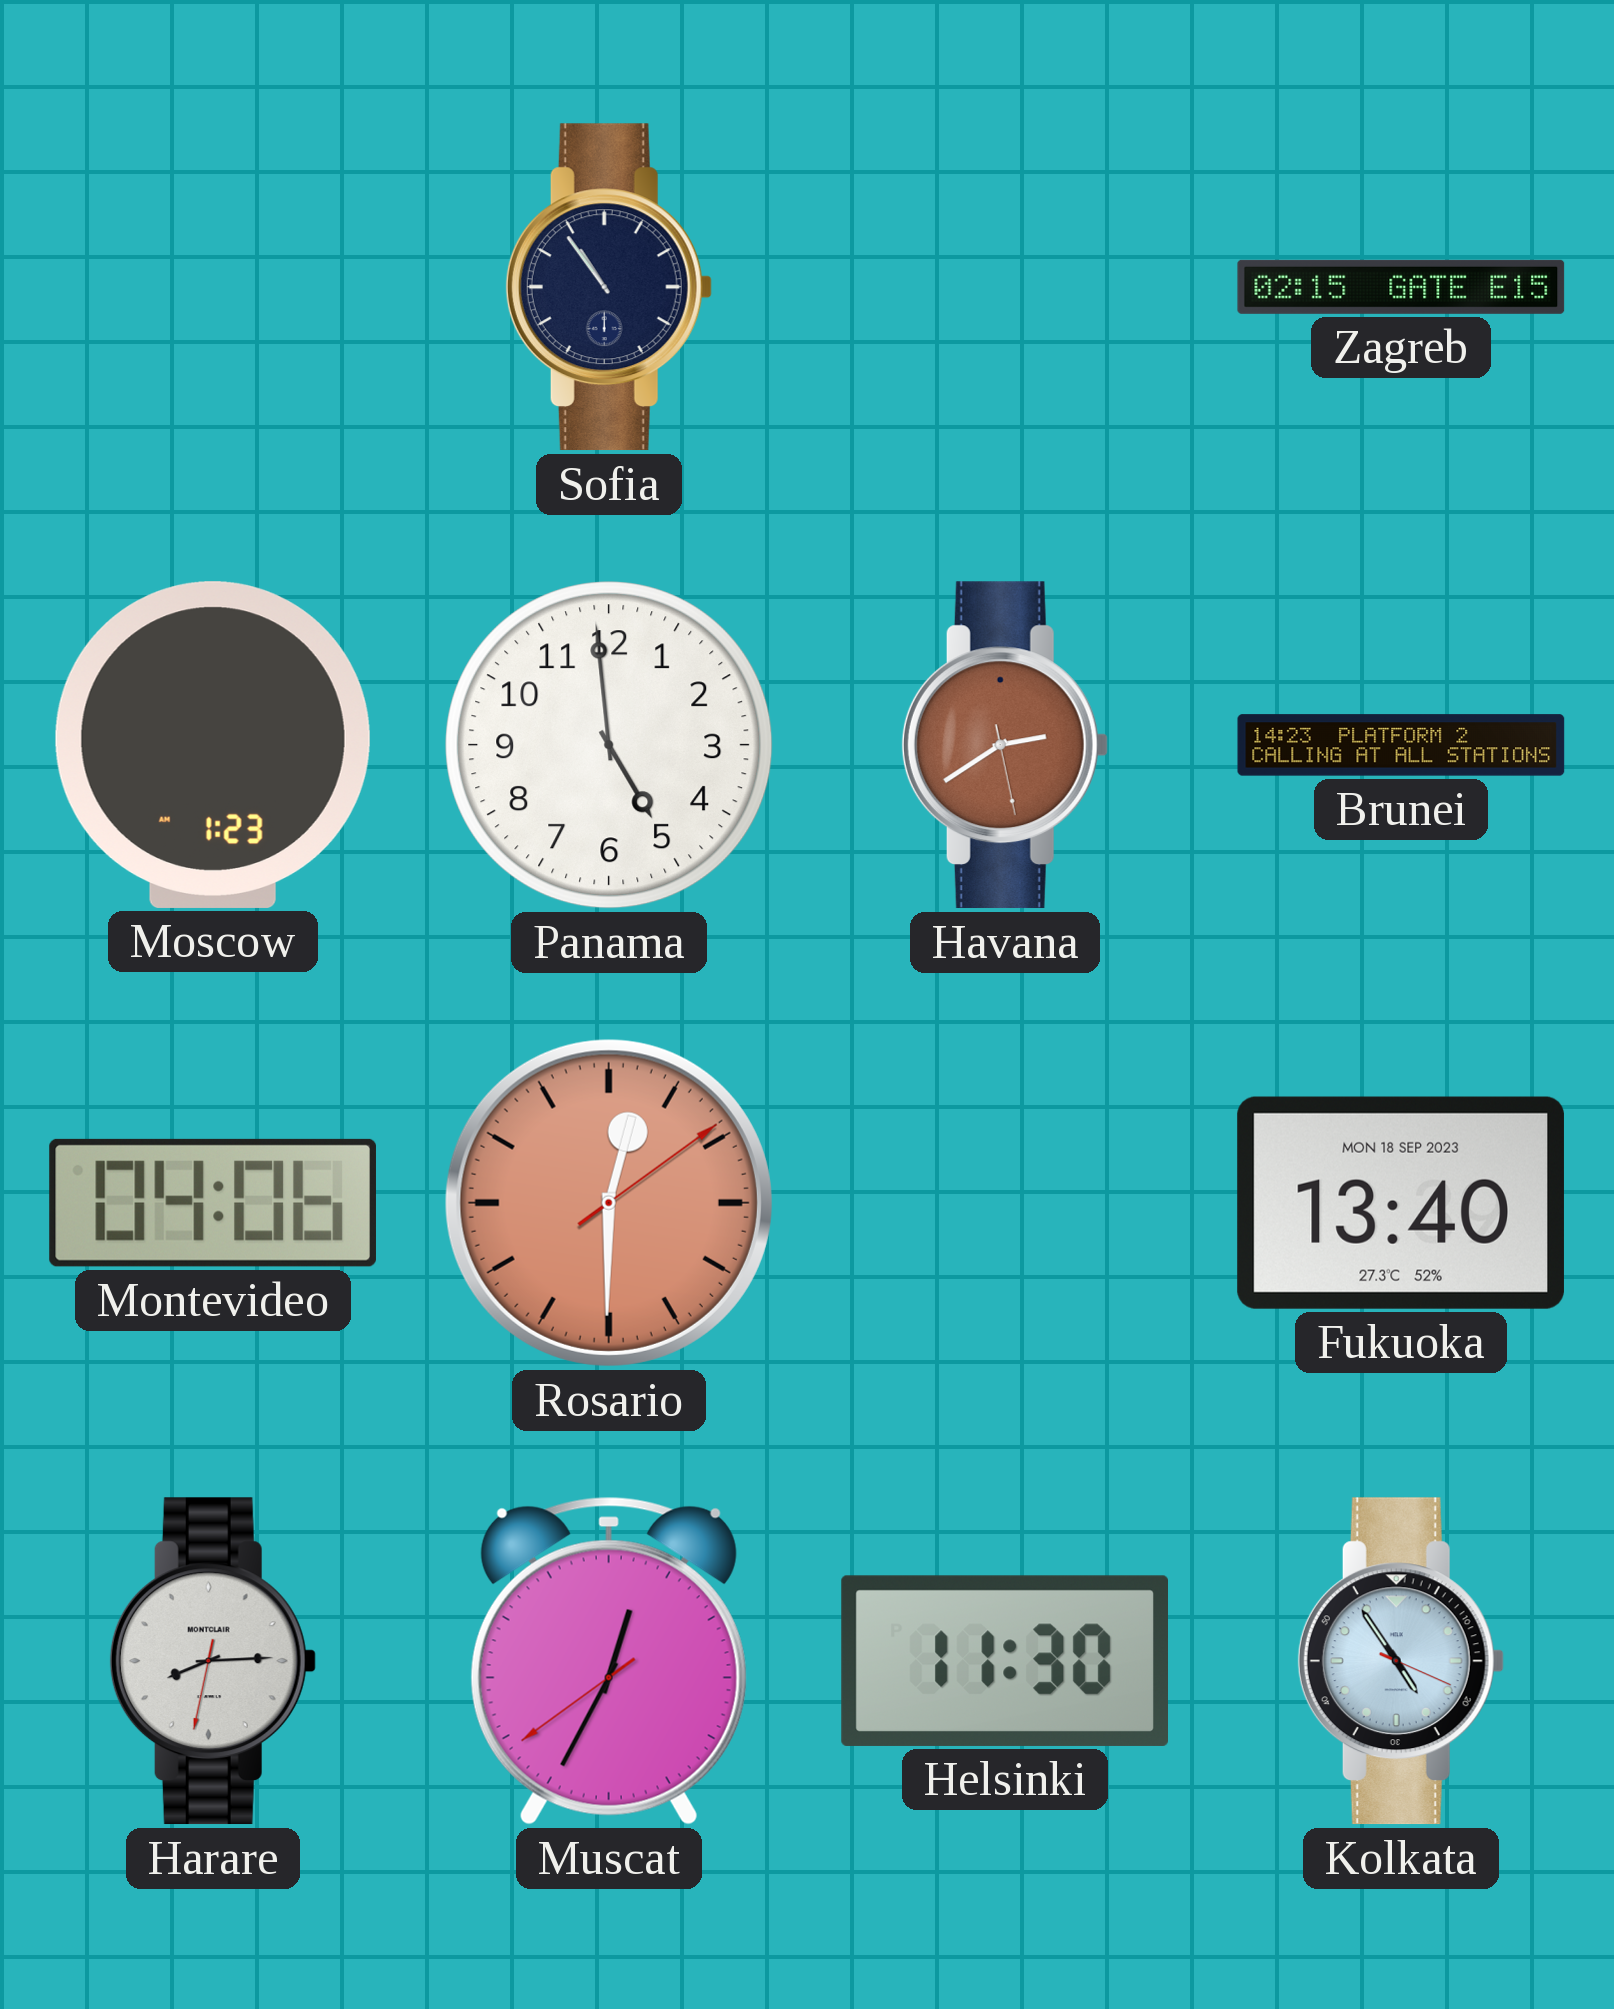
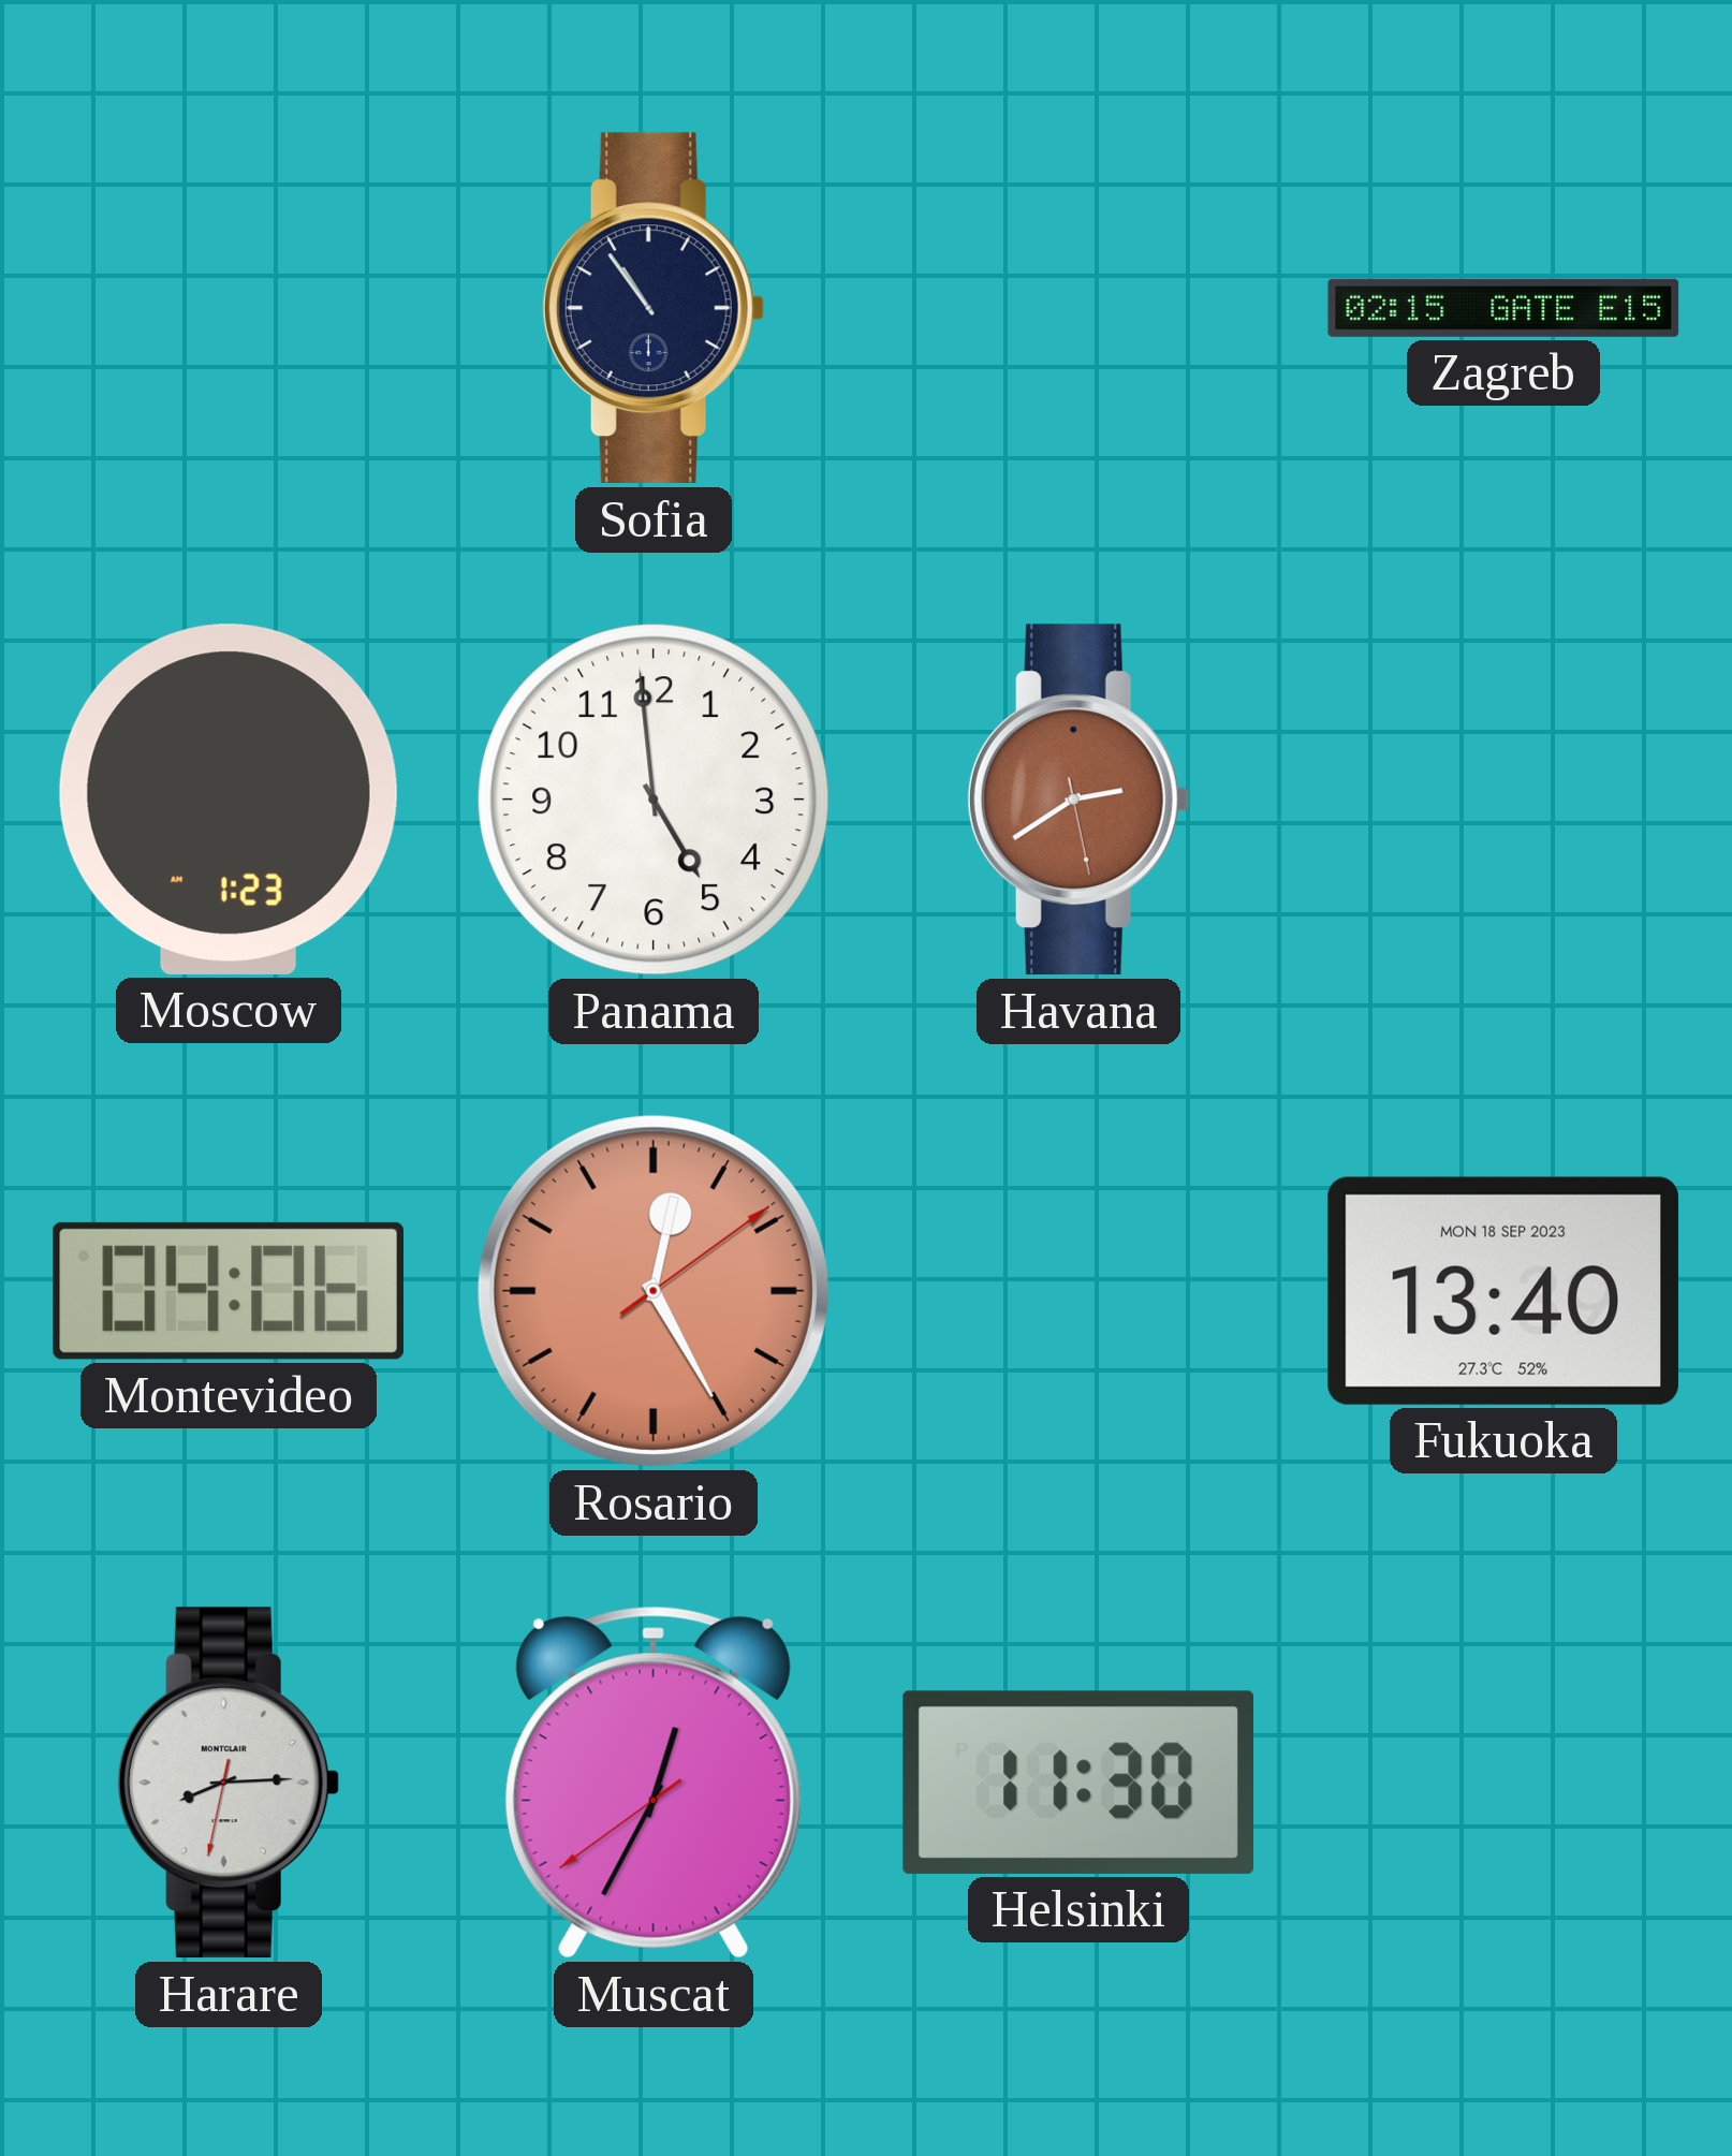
Brunei: 14:23 -> none (1401, 745)
Rosario: 12:30 -> 12:25 (654, 1291)
Kolkata: 4:54 -> none (1401, 1661)
